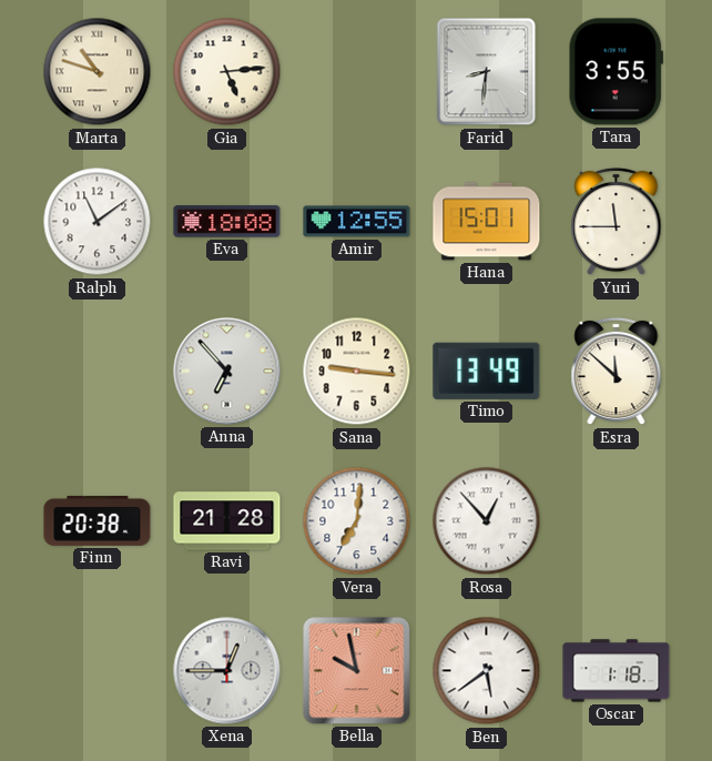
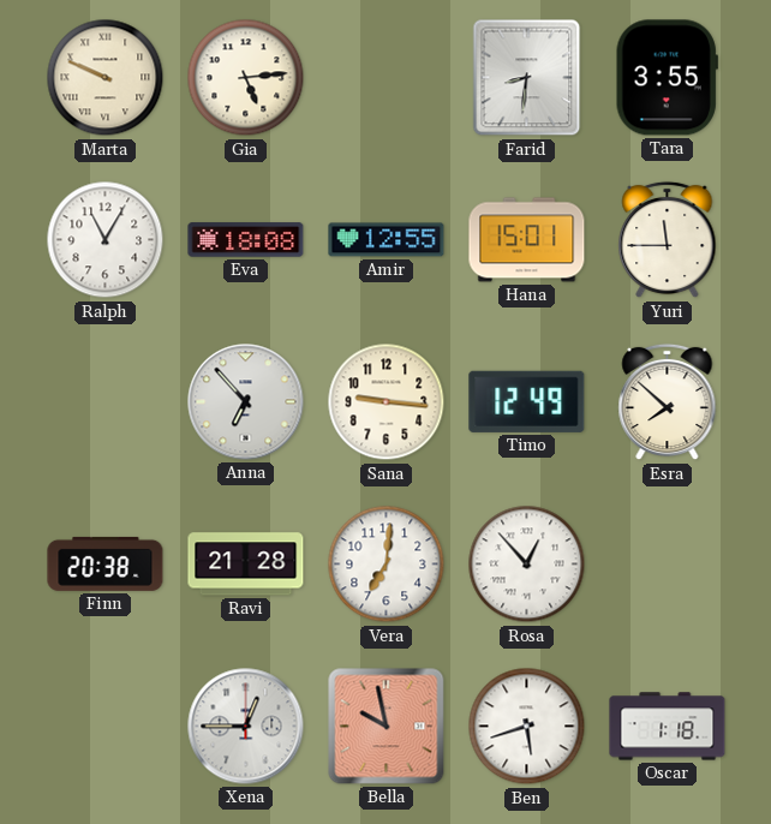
Marta: 10:48 -> 9:49 (106, 78)
Ralph: 11:09 -> 11:05 (106, 240)
Timo: 13:49 -> 12:49 (527, 401)
Esra: 11:52 -> 7:52 (668, 402)
Ben: 5:39 -> 5:42 (527, 727)
